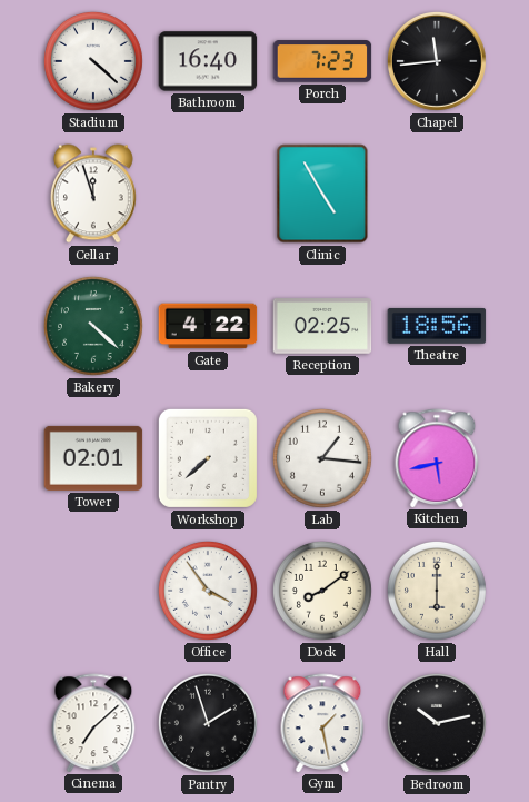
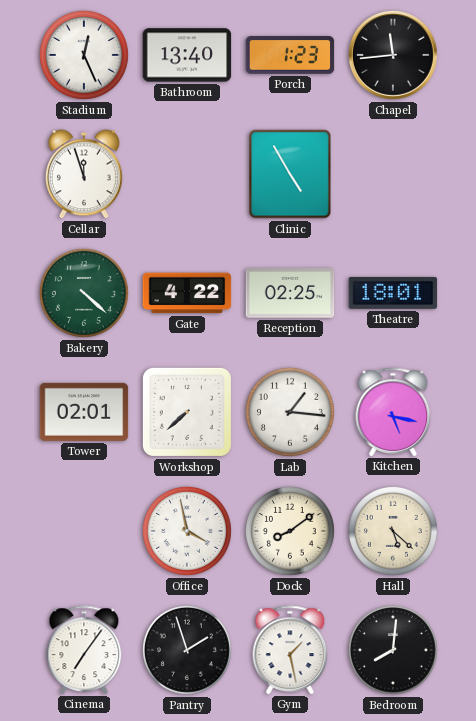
Stadium: 4:22 -> 12:26 (84, 55)
Bathroom: 16:40 -> 13:40 (187, 55)
Porch: 7:23 -> 1:23 (290, 55)
Theatre: 18:56 -> 18:01 (393, 293)
Kitchen: 5:43 -> 5:17 (393, 412)
Office: 3:54 -> 3:58 (187, 531)
Hall: 6:00 -> 5:22 (393, 531)
Cinema: 7:08 -> 7:06 (84, 650)
Bedroom: 10:13 -> 8:01 (393, 650)
